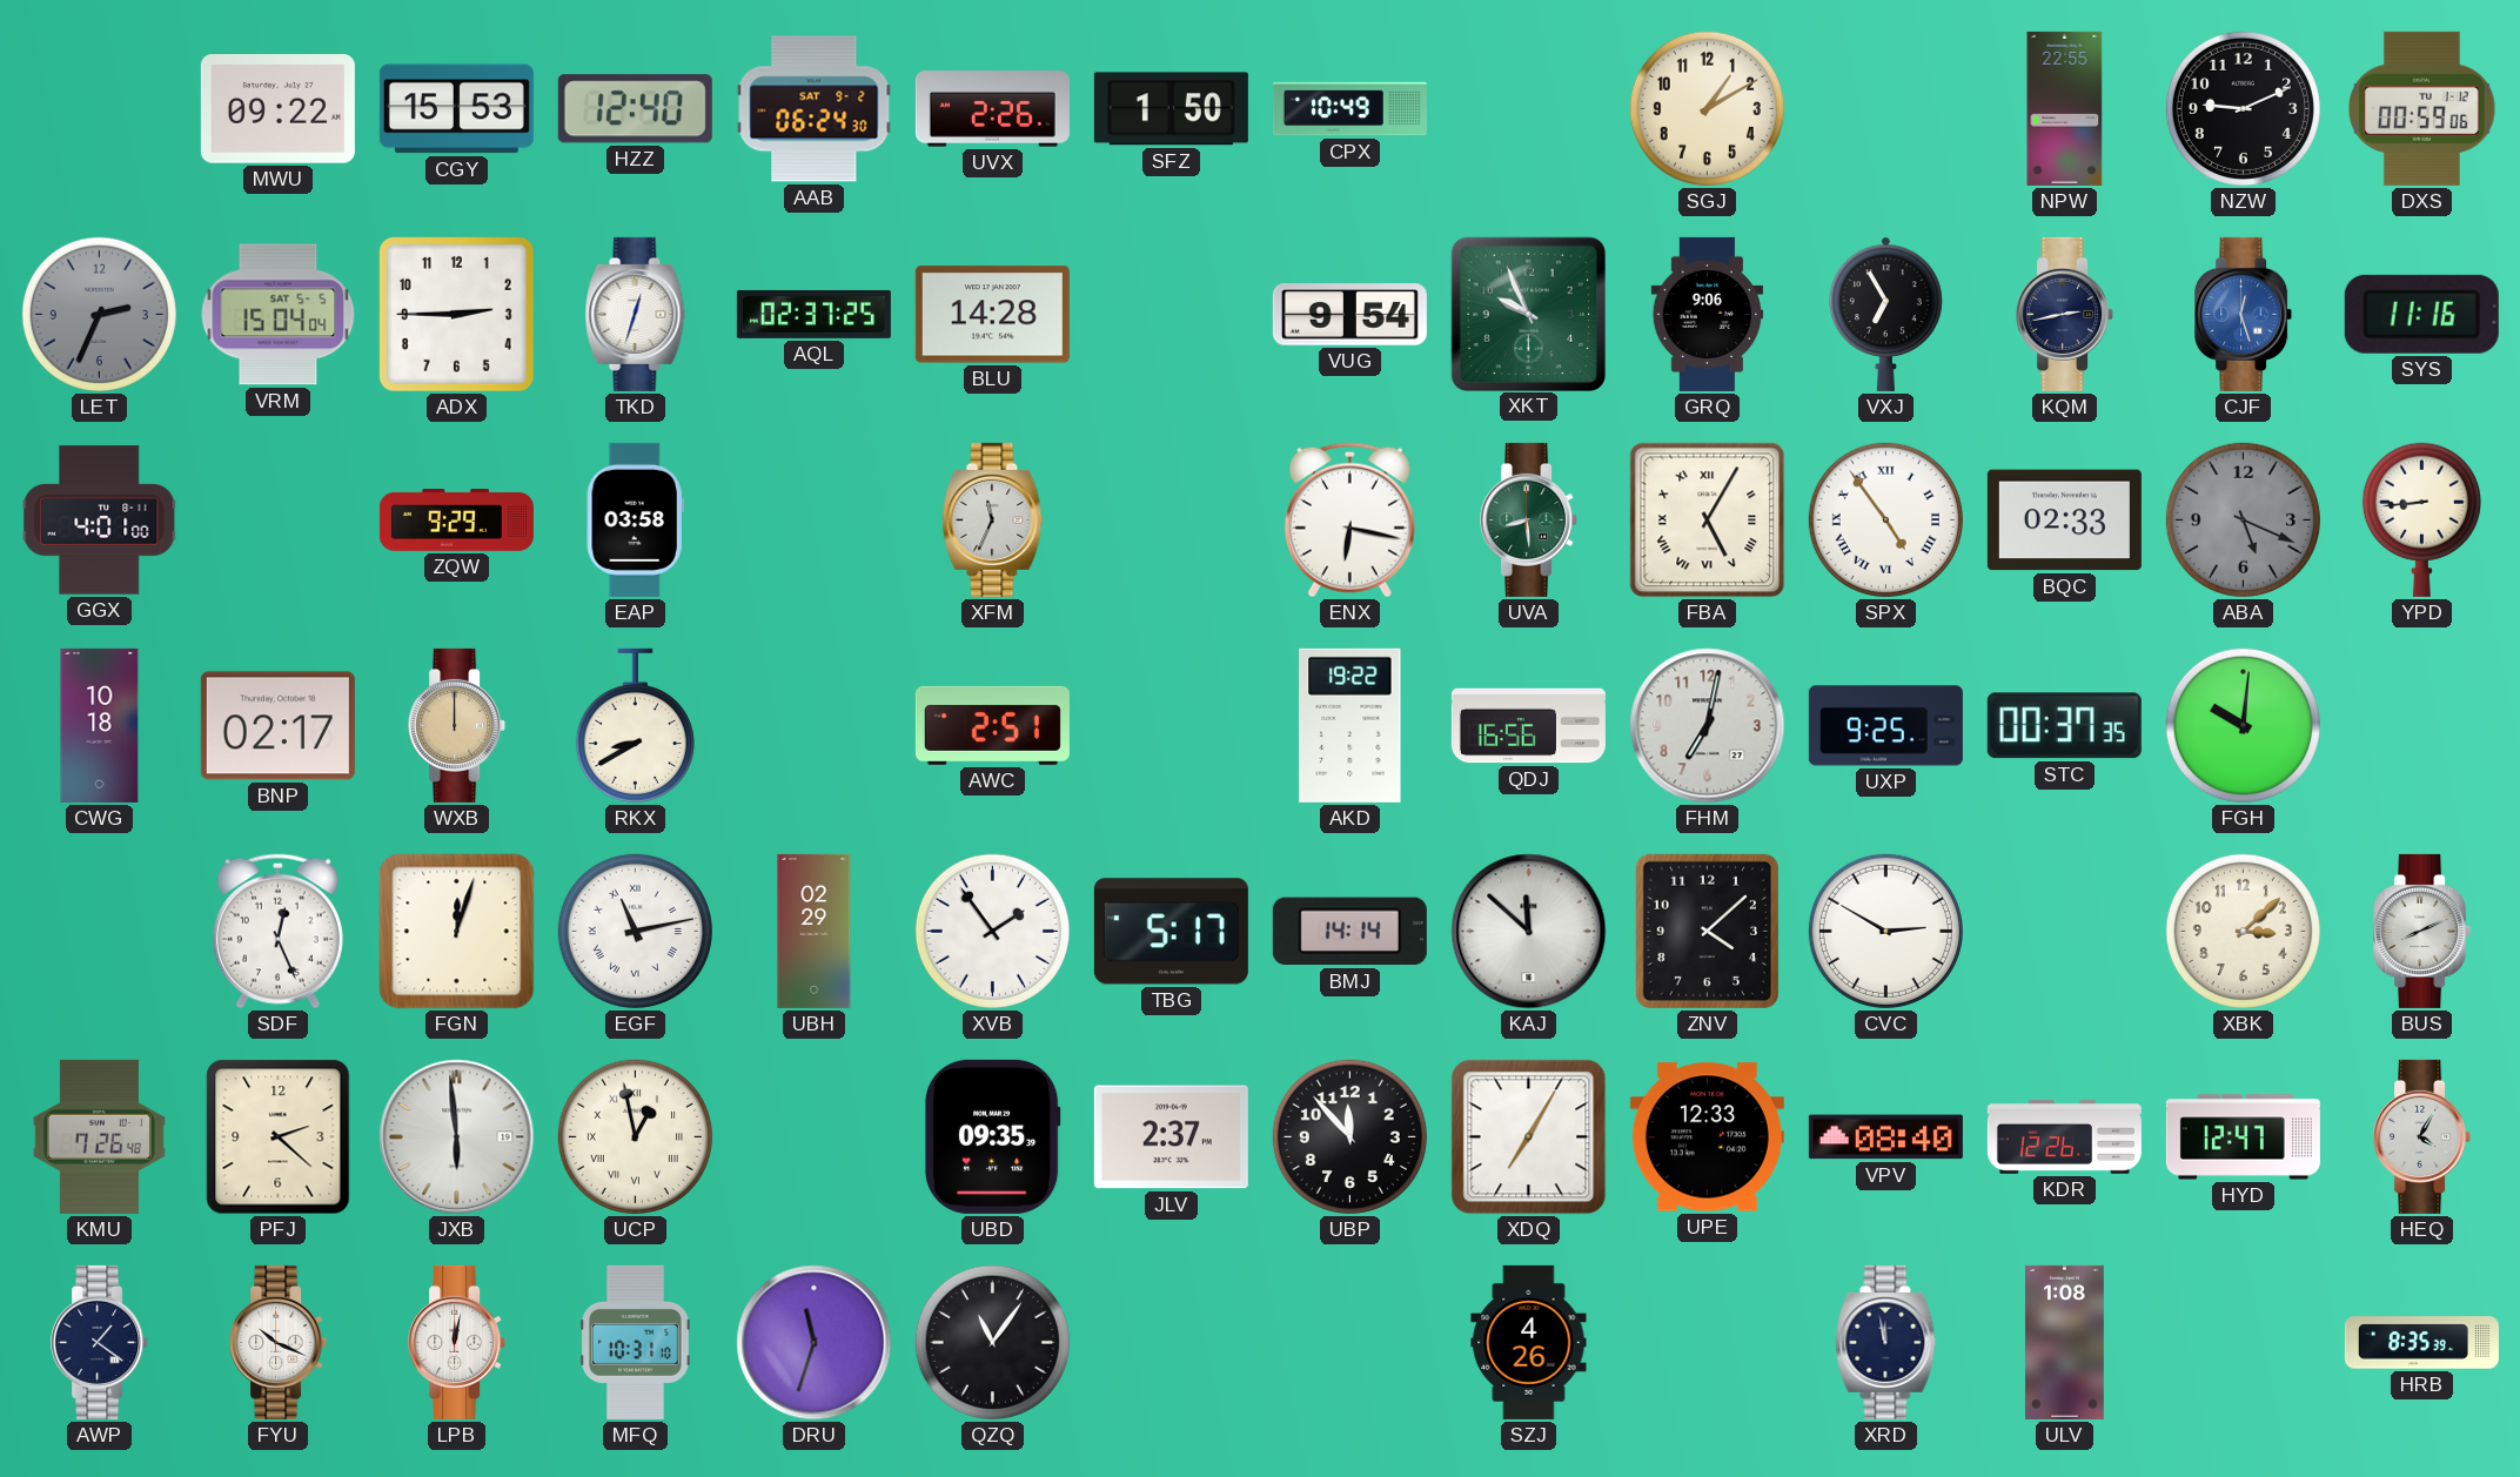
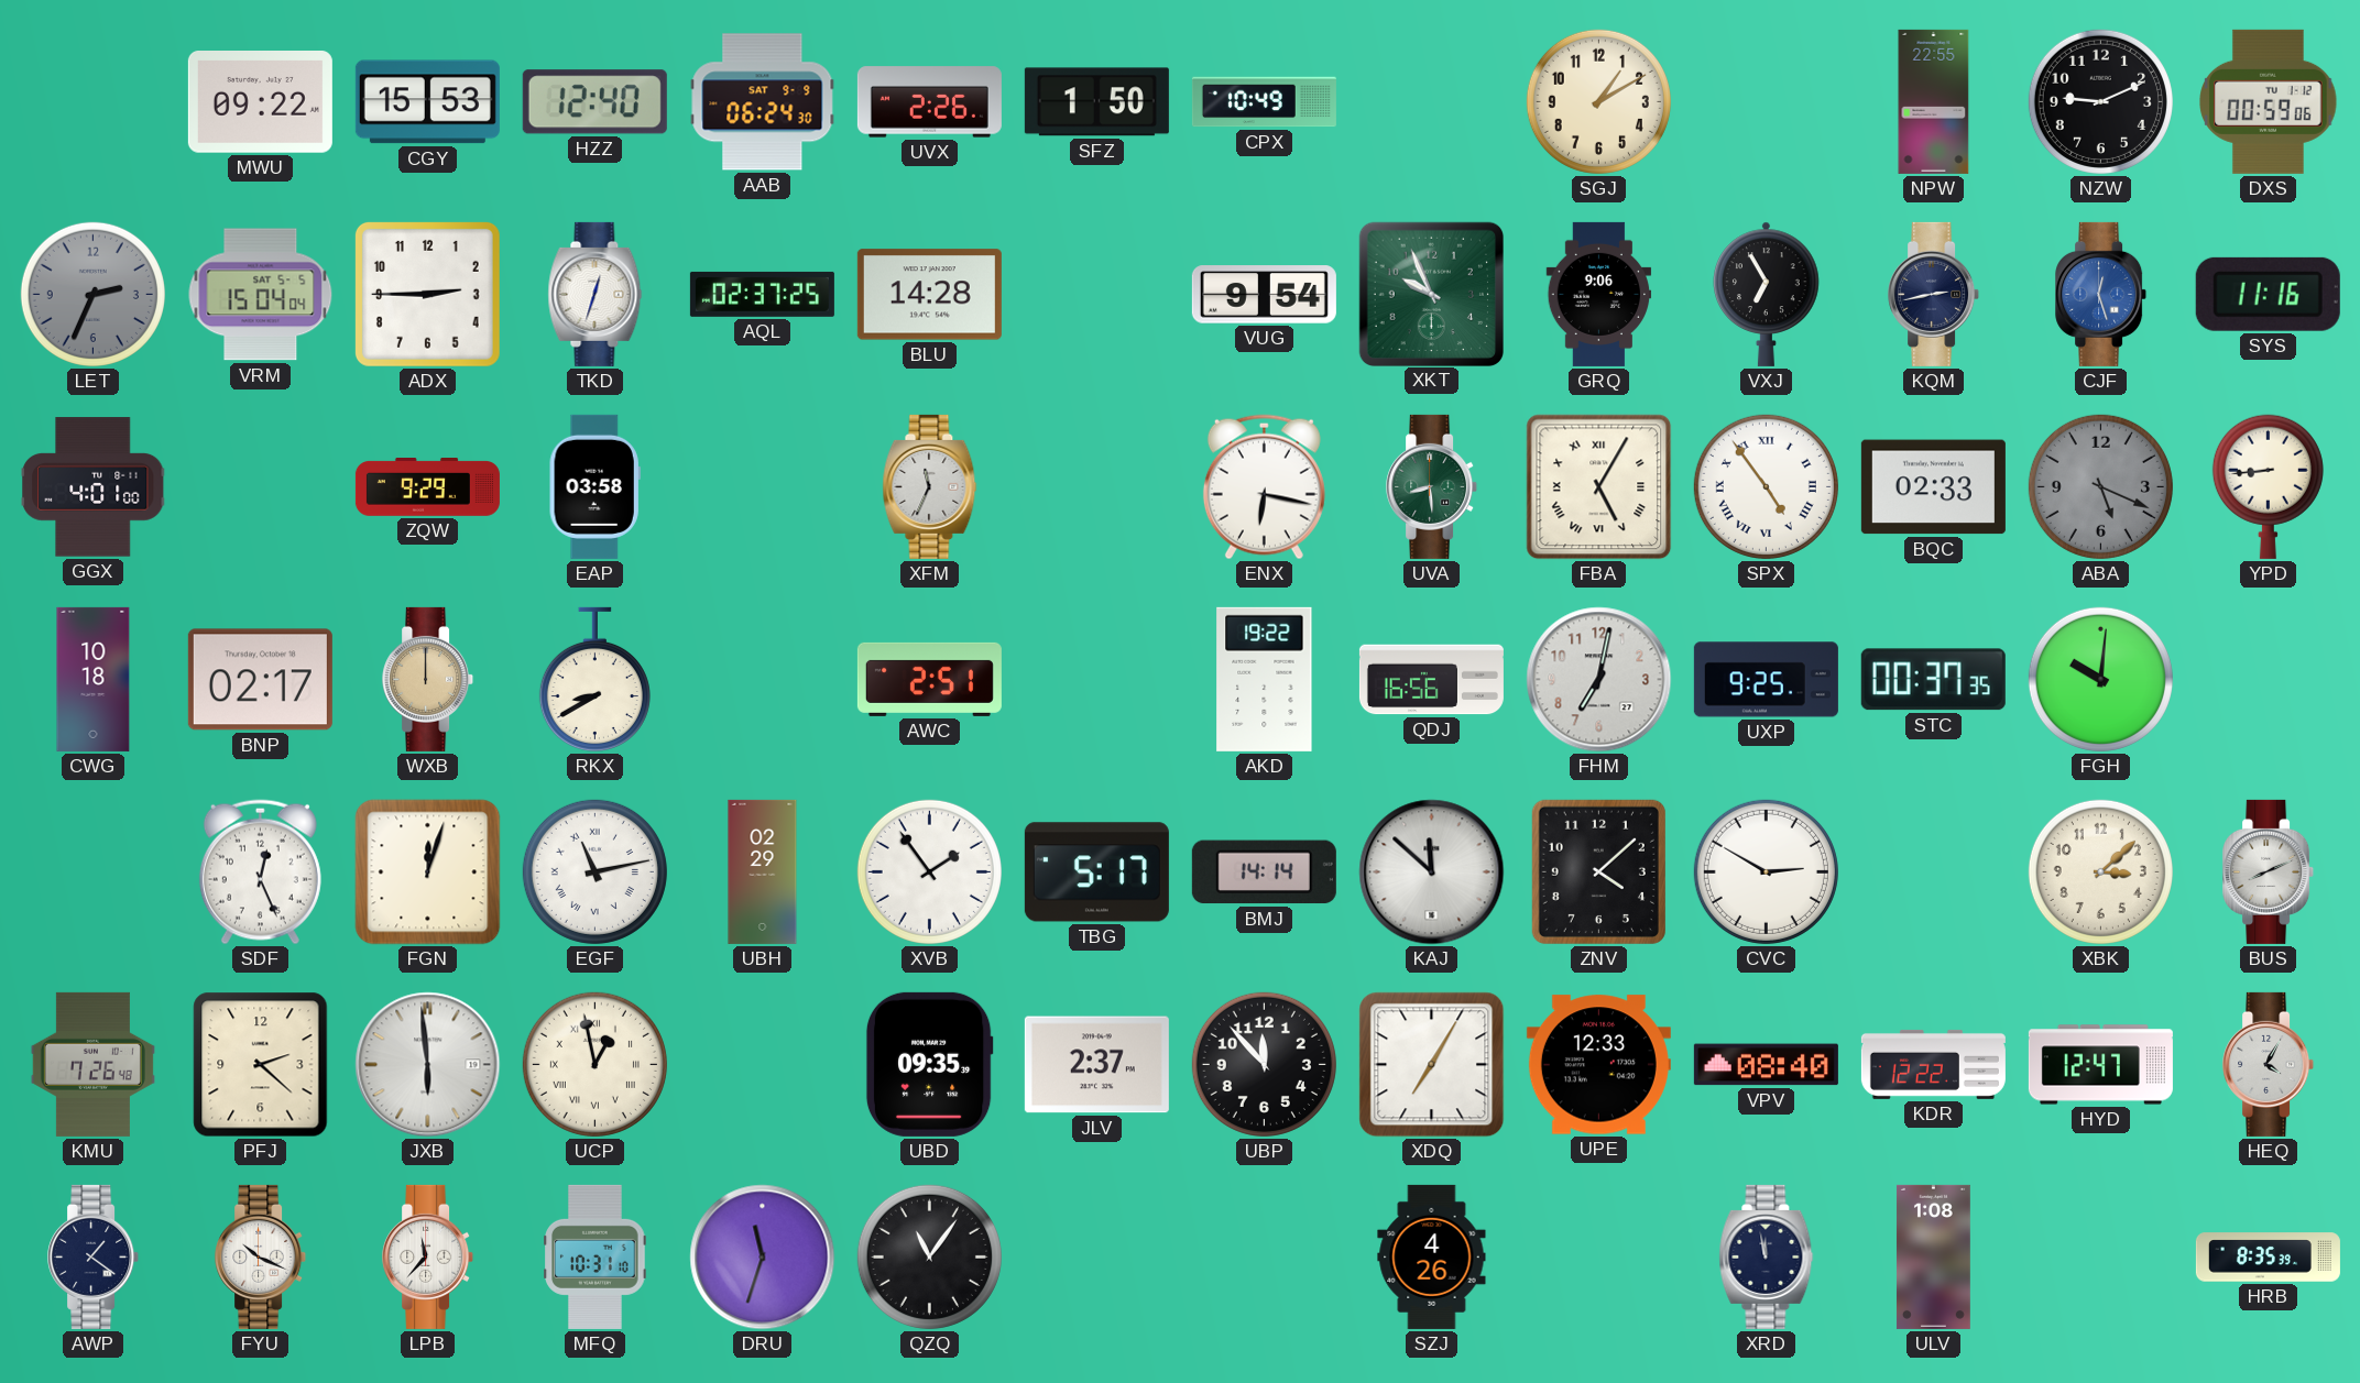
AAB date: SAT 9-2 -> SAT 9-9 (763, 102)
KDR: 12:26 -> 12:22 (1933, 1064)
LPB: 12:02 -> 11:37 (428, 1256)
